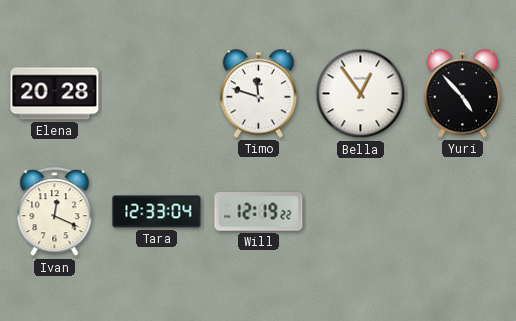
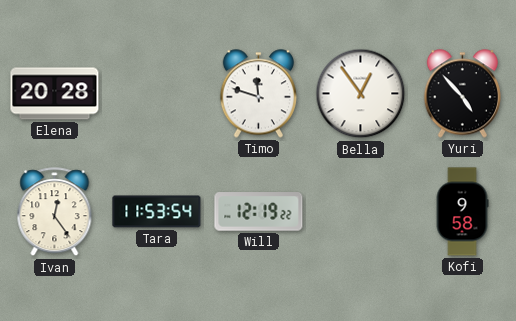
Ivan: 12:19 -> 12:24 (55, 212)
Tara: 12:33 -> 11:53 (157, 212)
Kofi: none -> 9:58 (462, 212)
